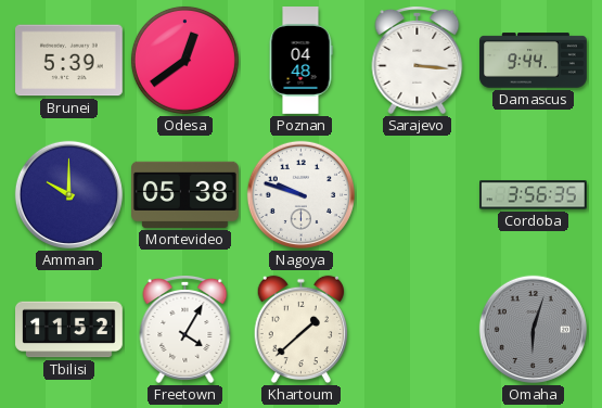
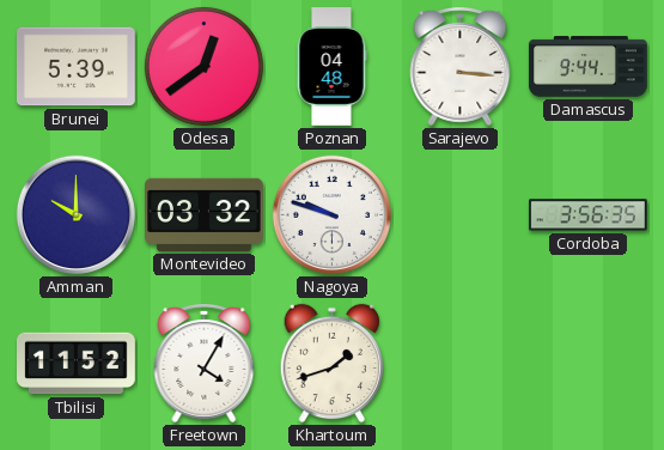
Montevideo: 05:38 -> 03:32 (205, 214)
Khartoum: 1:38 -> 1:42 (331, 364)
Omaha: 6:03 -> none (533, 329)
